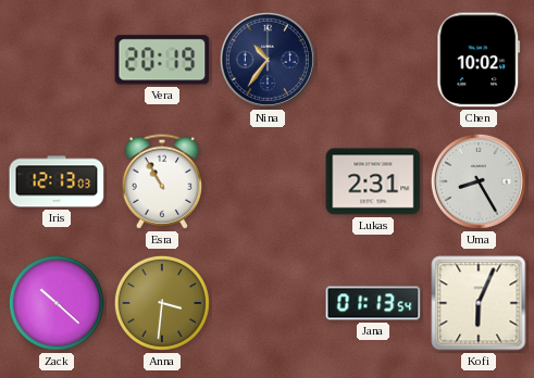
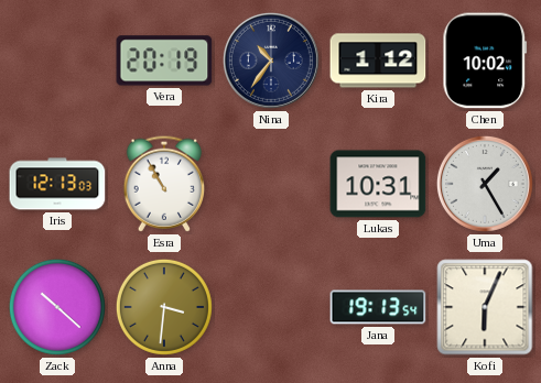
Kira: none -> 1:12 (378, 61)
Lukas: 2:31 -> 10:31 (378, 184)
Uma: 8:25 -> 1:25 (485, 184)
Jana: 01:13 -> 19:13 (378, 307)
